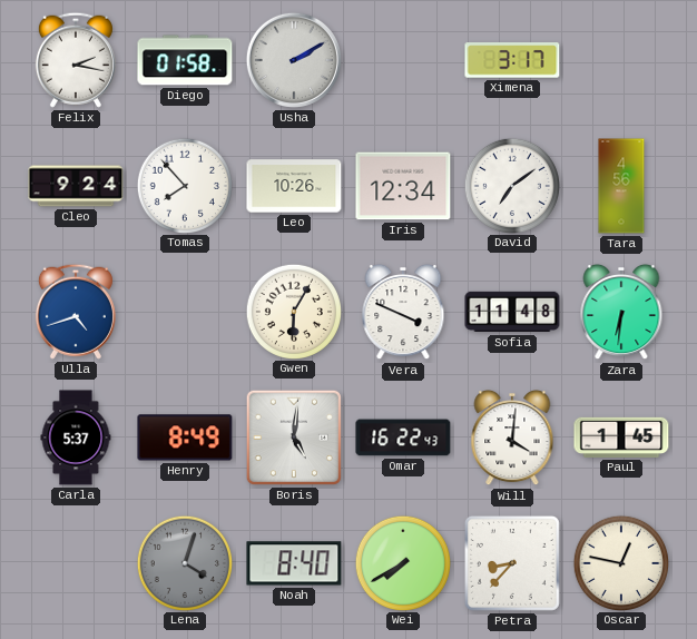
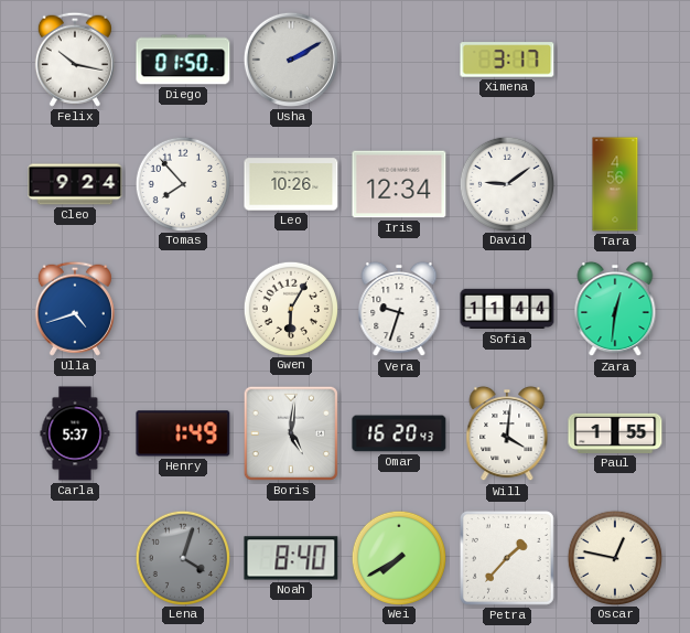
Felix: 2:17 -> 10:17 (75, 60)
Diego: 01:58 -> 01:50 (183, 60)
David: 7:09 -> 9:09 (506, 183)
Vera: 3:49 -> 9:33 (399, 309)
Sofia: 11:48 -> 11:44 (507, 309)
Zara: 6:31 -> 12:31 (615, 309)
Henry: 8:49 -> 1:49 (183, 433)
Omar: 16:22 -> 16:20 (399, 433)
Paul: 1:45 -> 1:55 (615, 433)
Petra: 8:37 -> 1:37 (507, 558)
